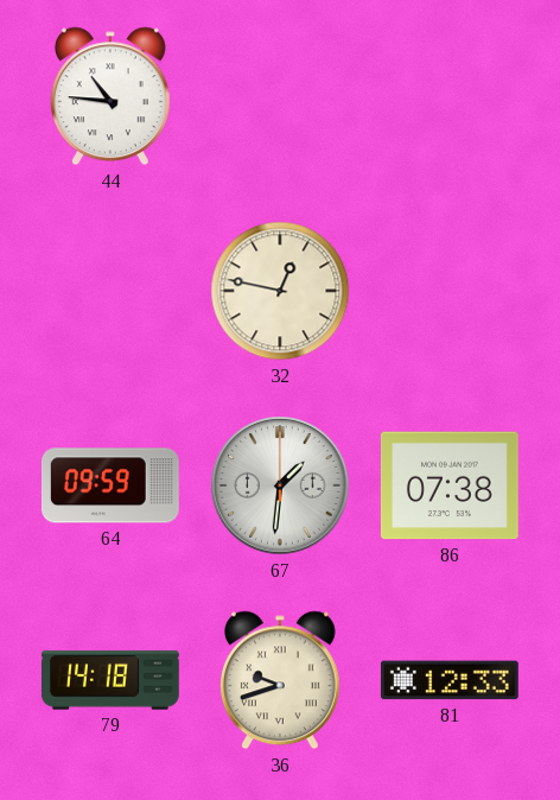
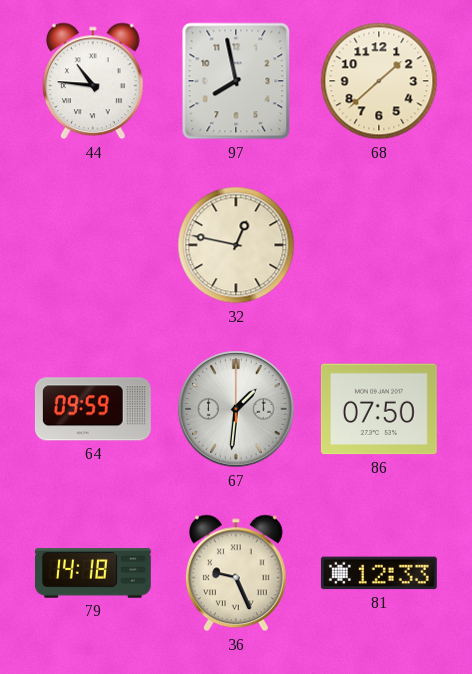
97: none -> 7:58 (236, 81)
68: none -> 1:38 (379, 81)
86: 07:38 -> 07:50 (379, 409)
36: 9:42 -> 9:26 (236, 573)
